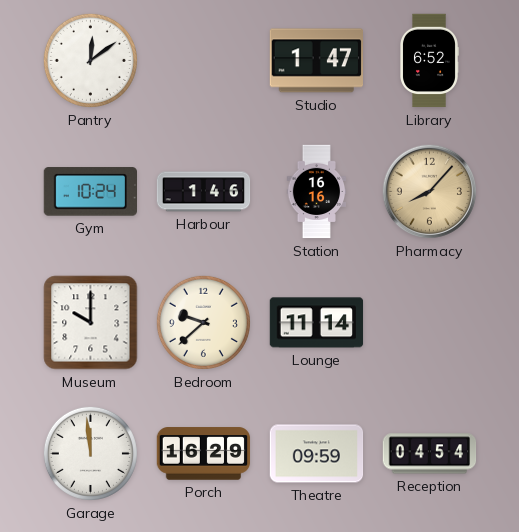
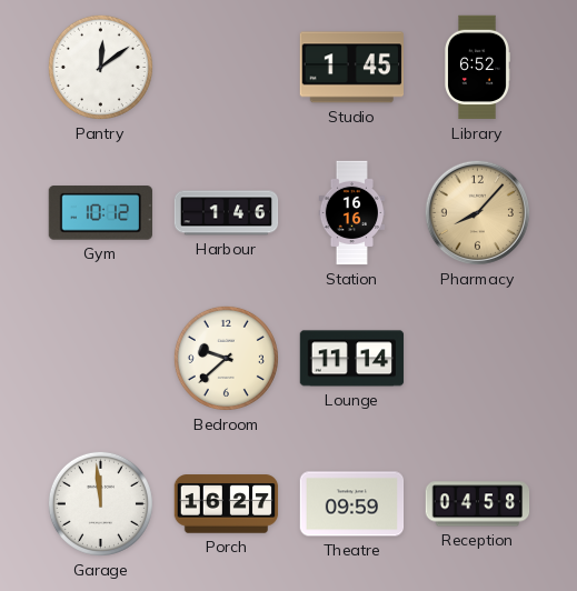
Studio: 1:47 -> 1:45 (351, 68)
Gym: 10:24 -> 10:12 (100, 213)
Museum: 10:00 -> none (91, 323)
Porch: 16:29 -> 16:27 (227, 504)
Reception: 04:54 -> 04:58 (478, 504)
